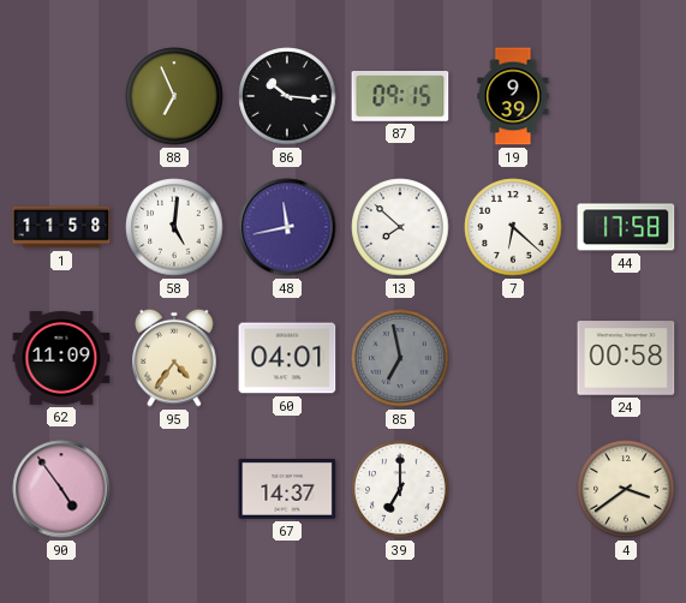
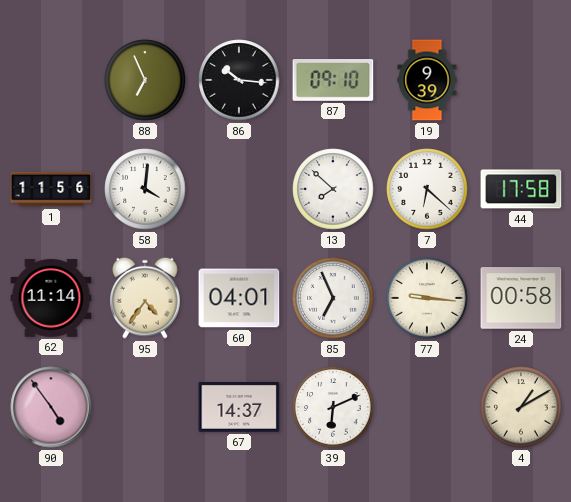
87: 09:15 -> 09:10 (333, 81)
1: 11:58 -> 11:56 (51, 189)
58: 5:01 -> 4:01 (145, 189)
48: 11:43 -> none (287, 227)
62: 11:09 -> 11:14 (51, 299)
85: 6:58 -> 6:56 (333, 298)
85 dial: grey -> white (333, 298)
77: none -> 9:16 (427, 298)
39: 7:00 -> 6:11 (333, 407)
4: 3:39 -> 1:10 (521, 407)
